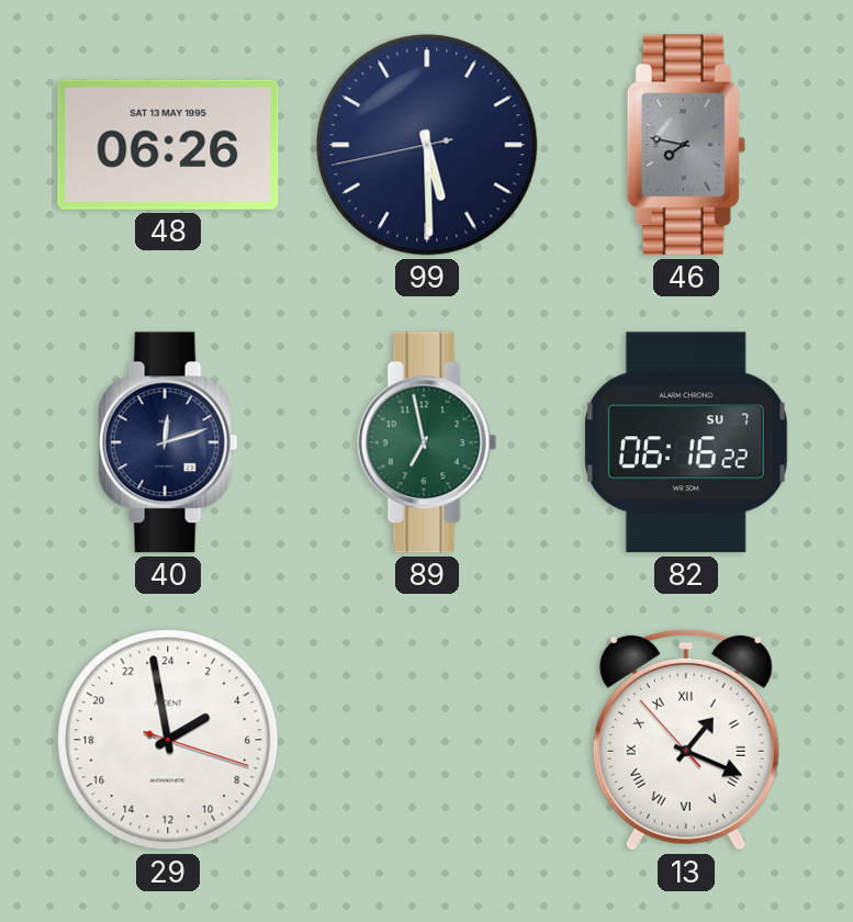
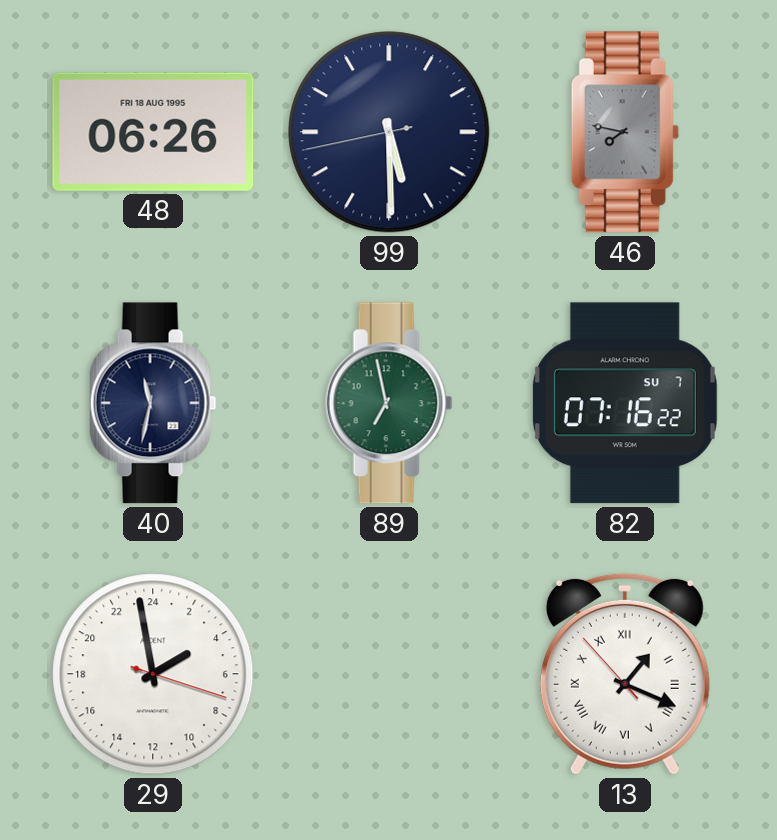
48 date: SAT 13 MAY 1995 -> FRI 18 AUG 1995 (153, 132)
40: 12:12 -> 11:32 (153, 403)
82: 06:16 -> 07:16 (625, 403)
